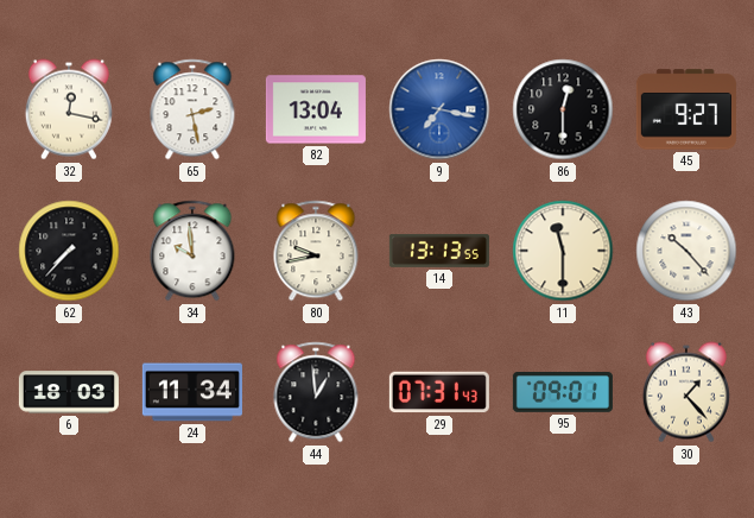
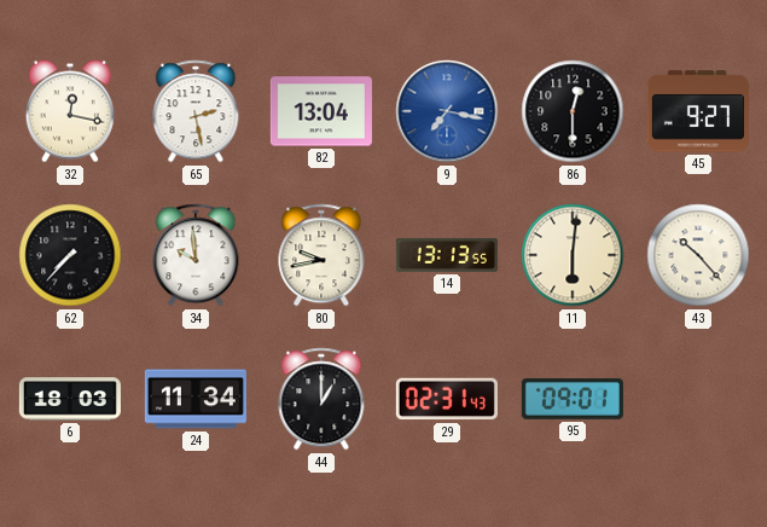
11: 11:30 -> 6:01 (573, 255)
44: 12:59 -> 1:00 (321, 399)
29: 07:31 -> 02:31 (447, 399)
30: 1:23 -> none (686, 392)
